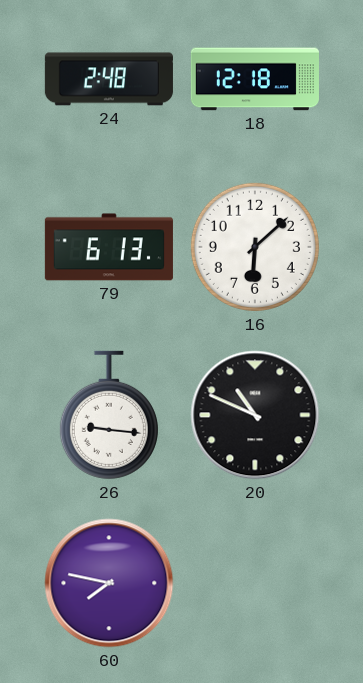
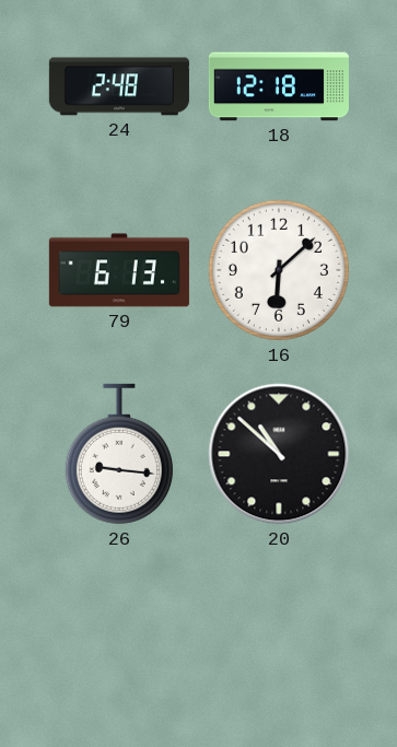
20: 10:49 -> 10:52 (279, 454)
60: 7:47 -> none (109, 583)
